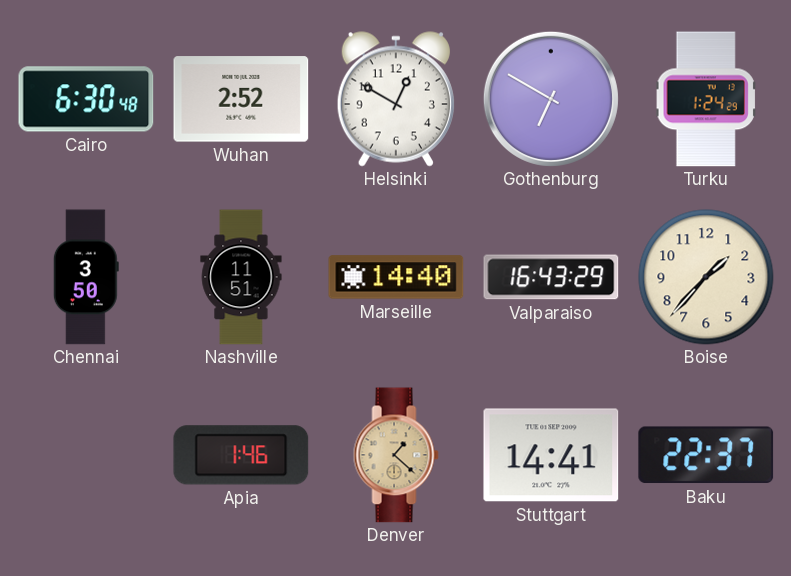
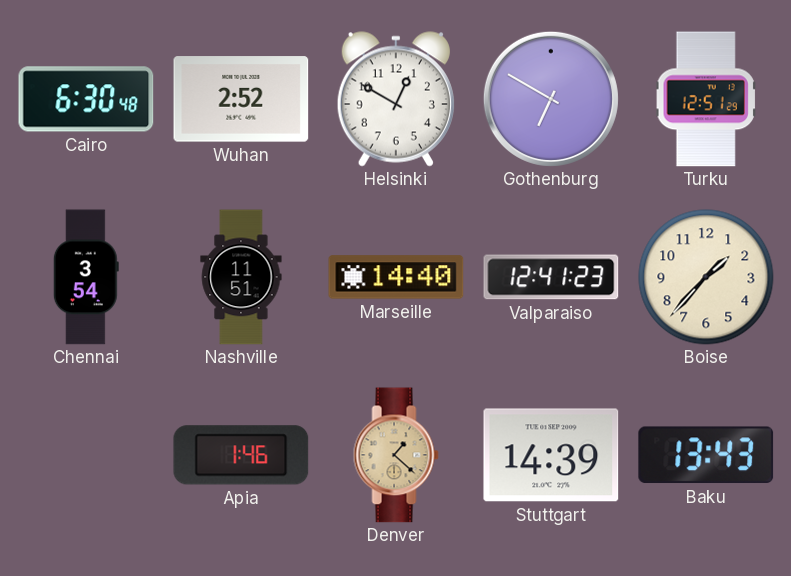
Turku: 1:24 -> 12:51 (706, 99)
Chennai: 3:50 -> 3:54 (86, 277)
Valparaiso: 16:43 -> 12:41 (551, 277)
Stuttgart: 14:41 -> 14:39 (551, 455)
Baku: 22:37 -> 13:43 (706, 455)
